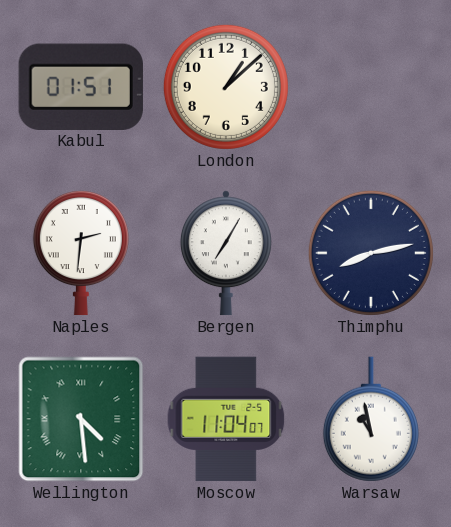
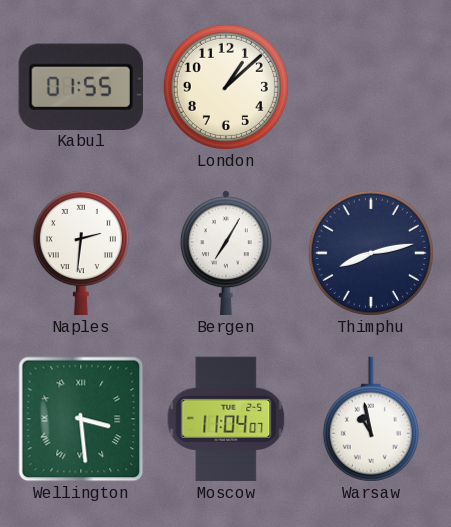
Kabul: 01:51 -> 01:55 (81, 86)
Wellington: 4:29 -> 3:29 (81, 419)
